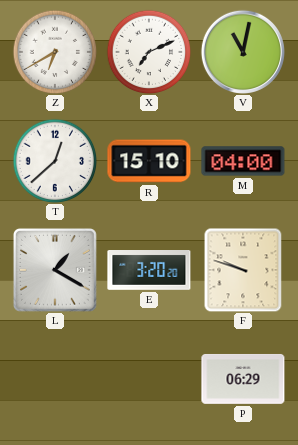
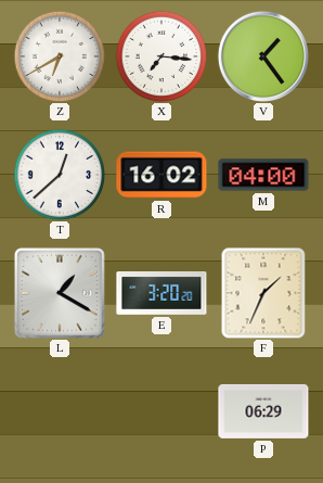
X: 7:11 -> 7:16 (161, 56)
V: 11:02 -> 1:24 (263, 56)
R: 15:10 -> 16:02 (161, 175)
F: 9:48 -> 1:34 (263, 293)
